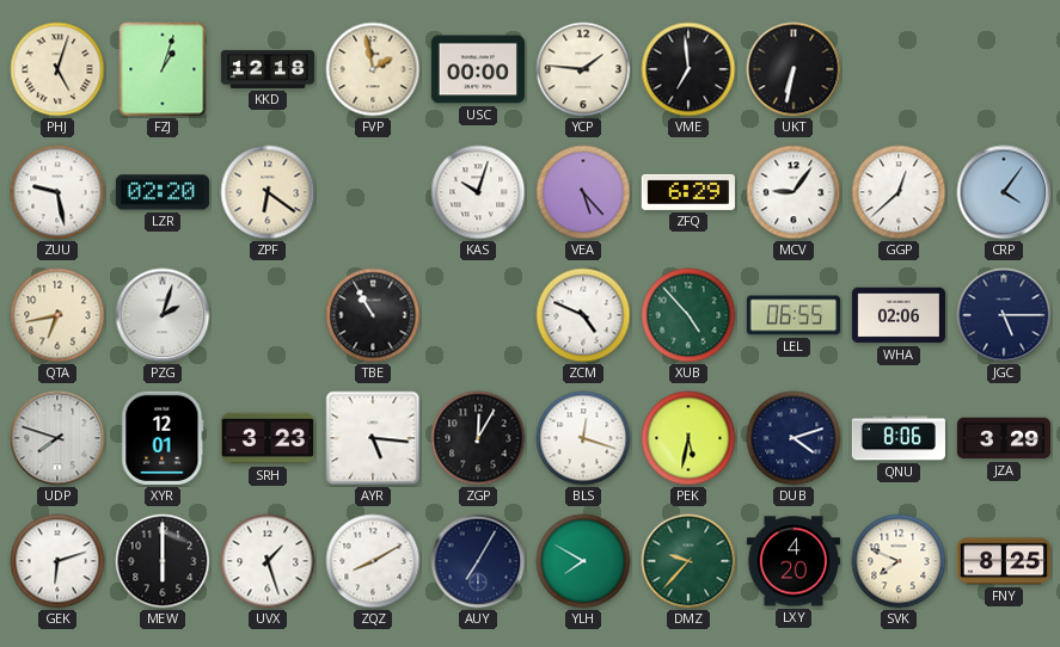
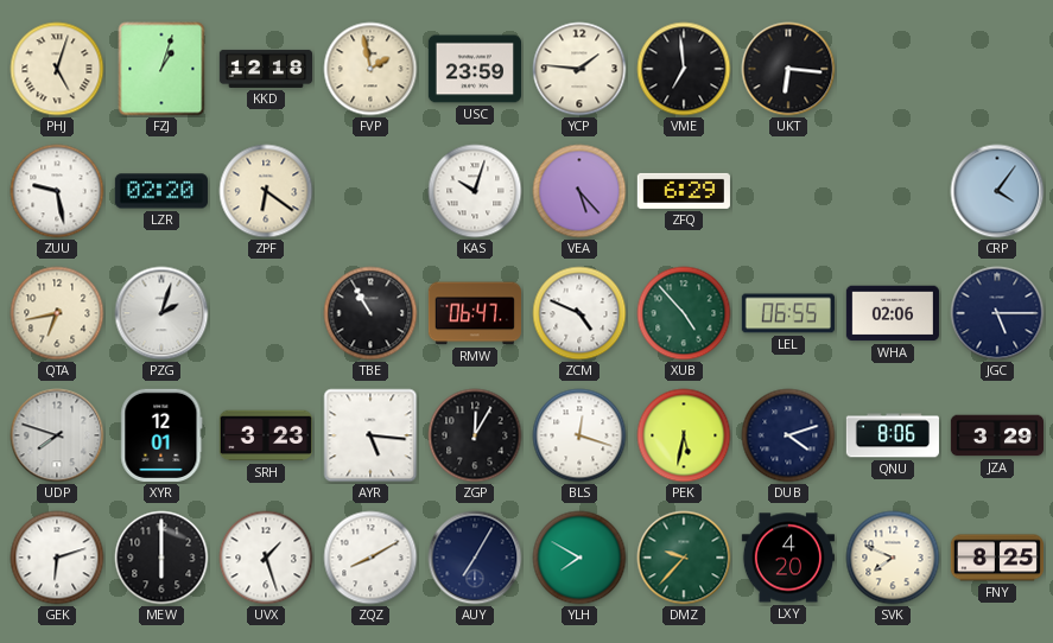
USC: 00:00 -> 23:59 (474, 69)
UKT: 6:32 -> 6:16 (788, 69)
MCV: 9:06 -> none (794, 192)
GGP: 12:38 -> none (899, 192)
RMW: none -> 06:47 (475, 313)
